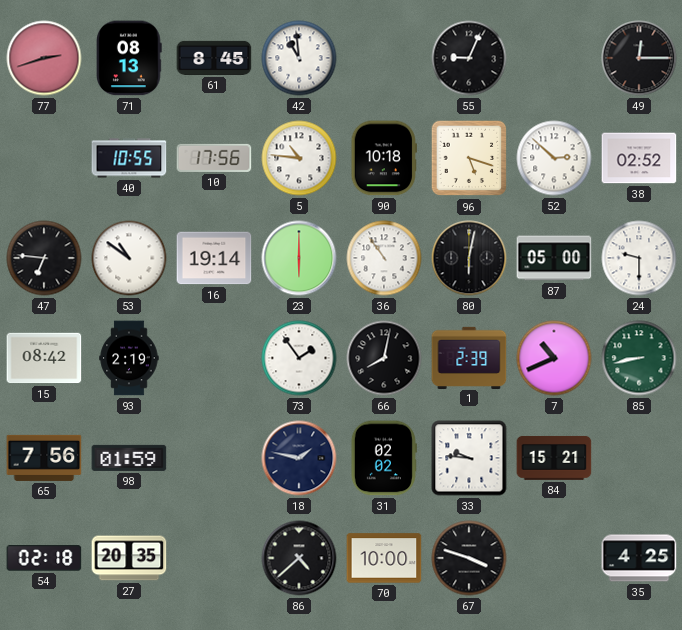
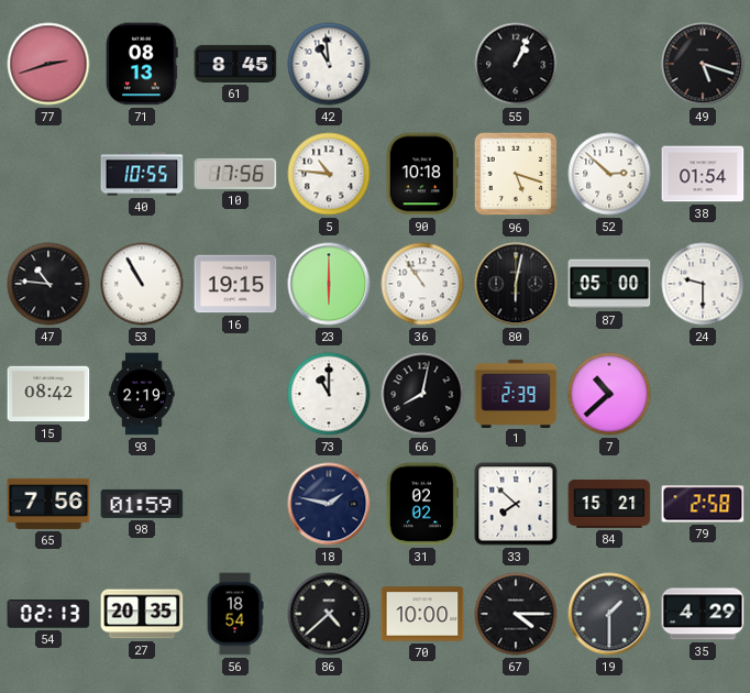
55: 9:04 -> 1:04 (516, 64)
49: 12:15 -> 5:18 (703, 64)
38: 02:52 -> 01:54 (703, 174)
47: 6:46 -> 10:46 (48, 284)
53: 10:51 -> 10:55 (142, 284)
16: 19:14 -> 19:15 (235, 284)
73: 1:54 -> 11:00 (329, 394)
7: 10:41 -> 10:38 (609, 394)
85: 8:43 -> none (639, 358)
33: 9:46 -> 7:52 (516, 504)
79: none -> 2:58 (703, 504)
54: 02:18 -> 02:13 (48, 614)
56: none -> 18:54 (235, 614)
67: 3:48 -> 4:15 (516, 614)
19: none -> 1:30 (609, 614)
35: 4:25 -> 4:29 (703, 614)
